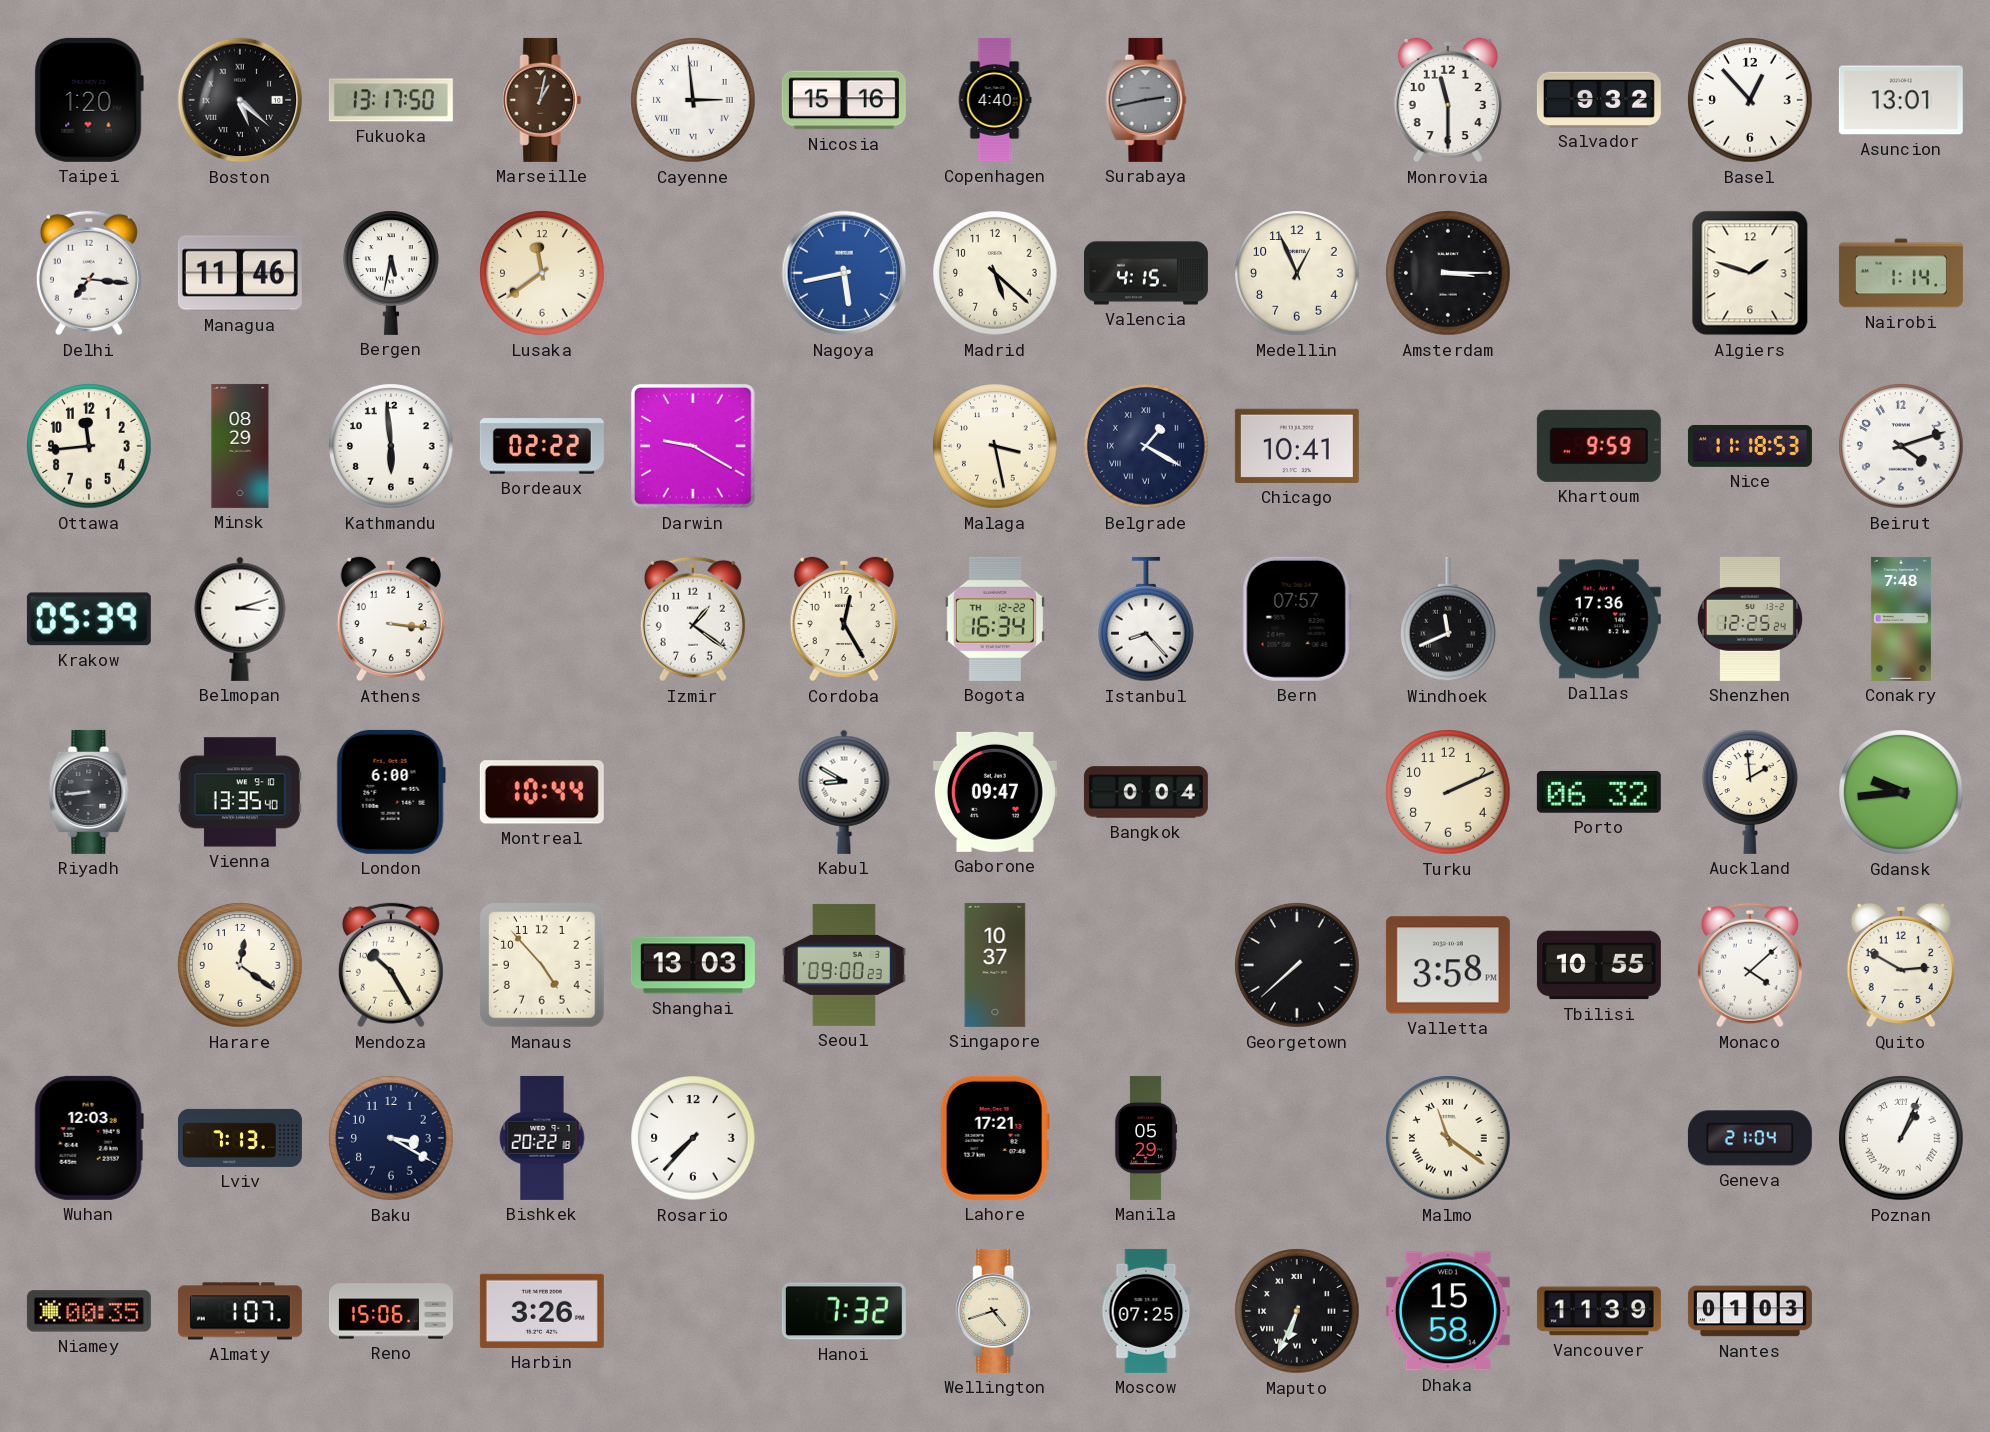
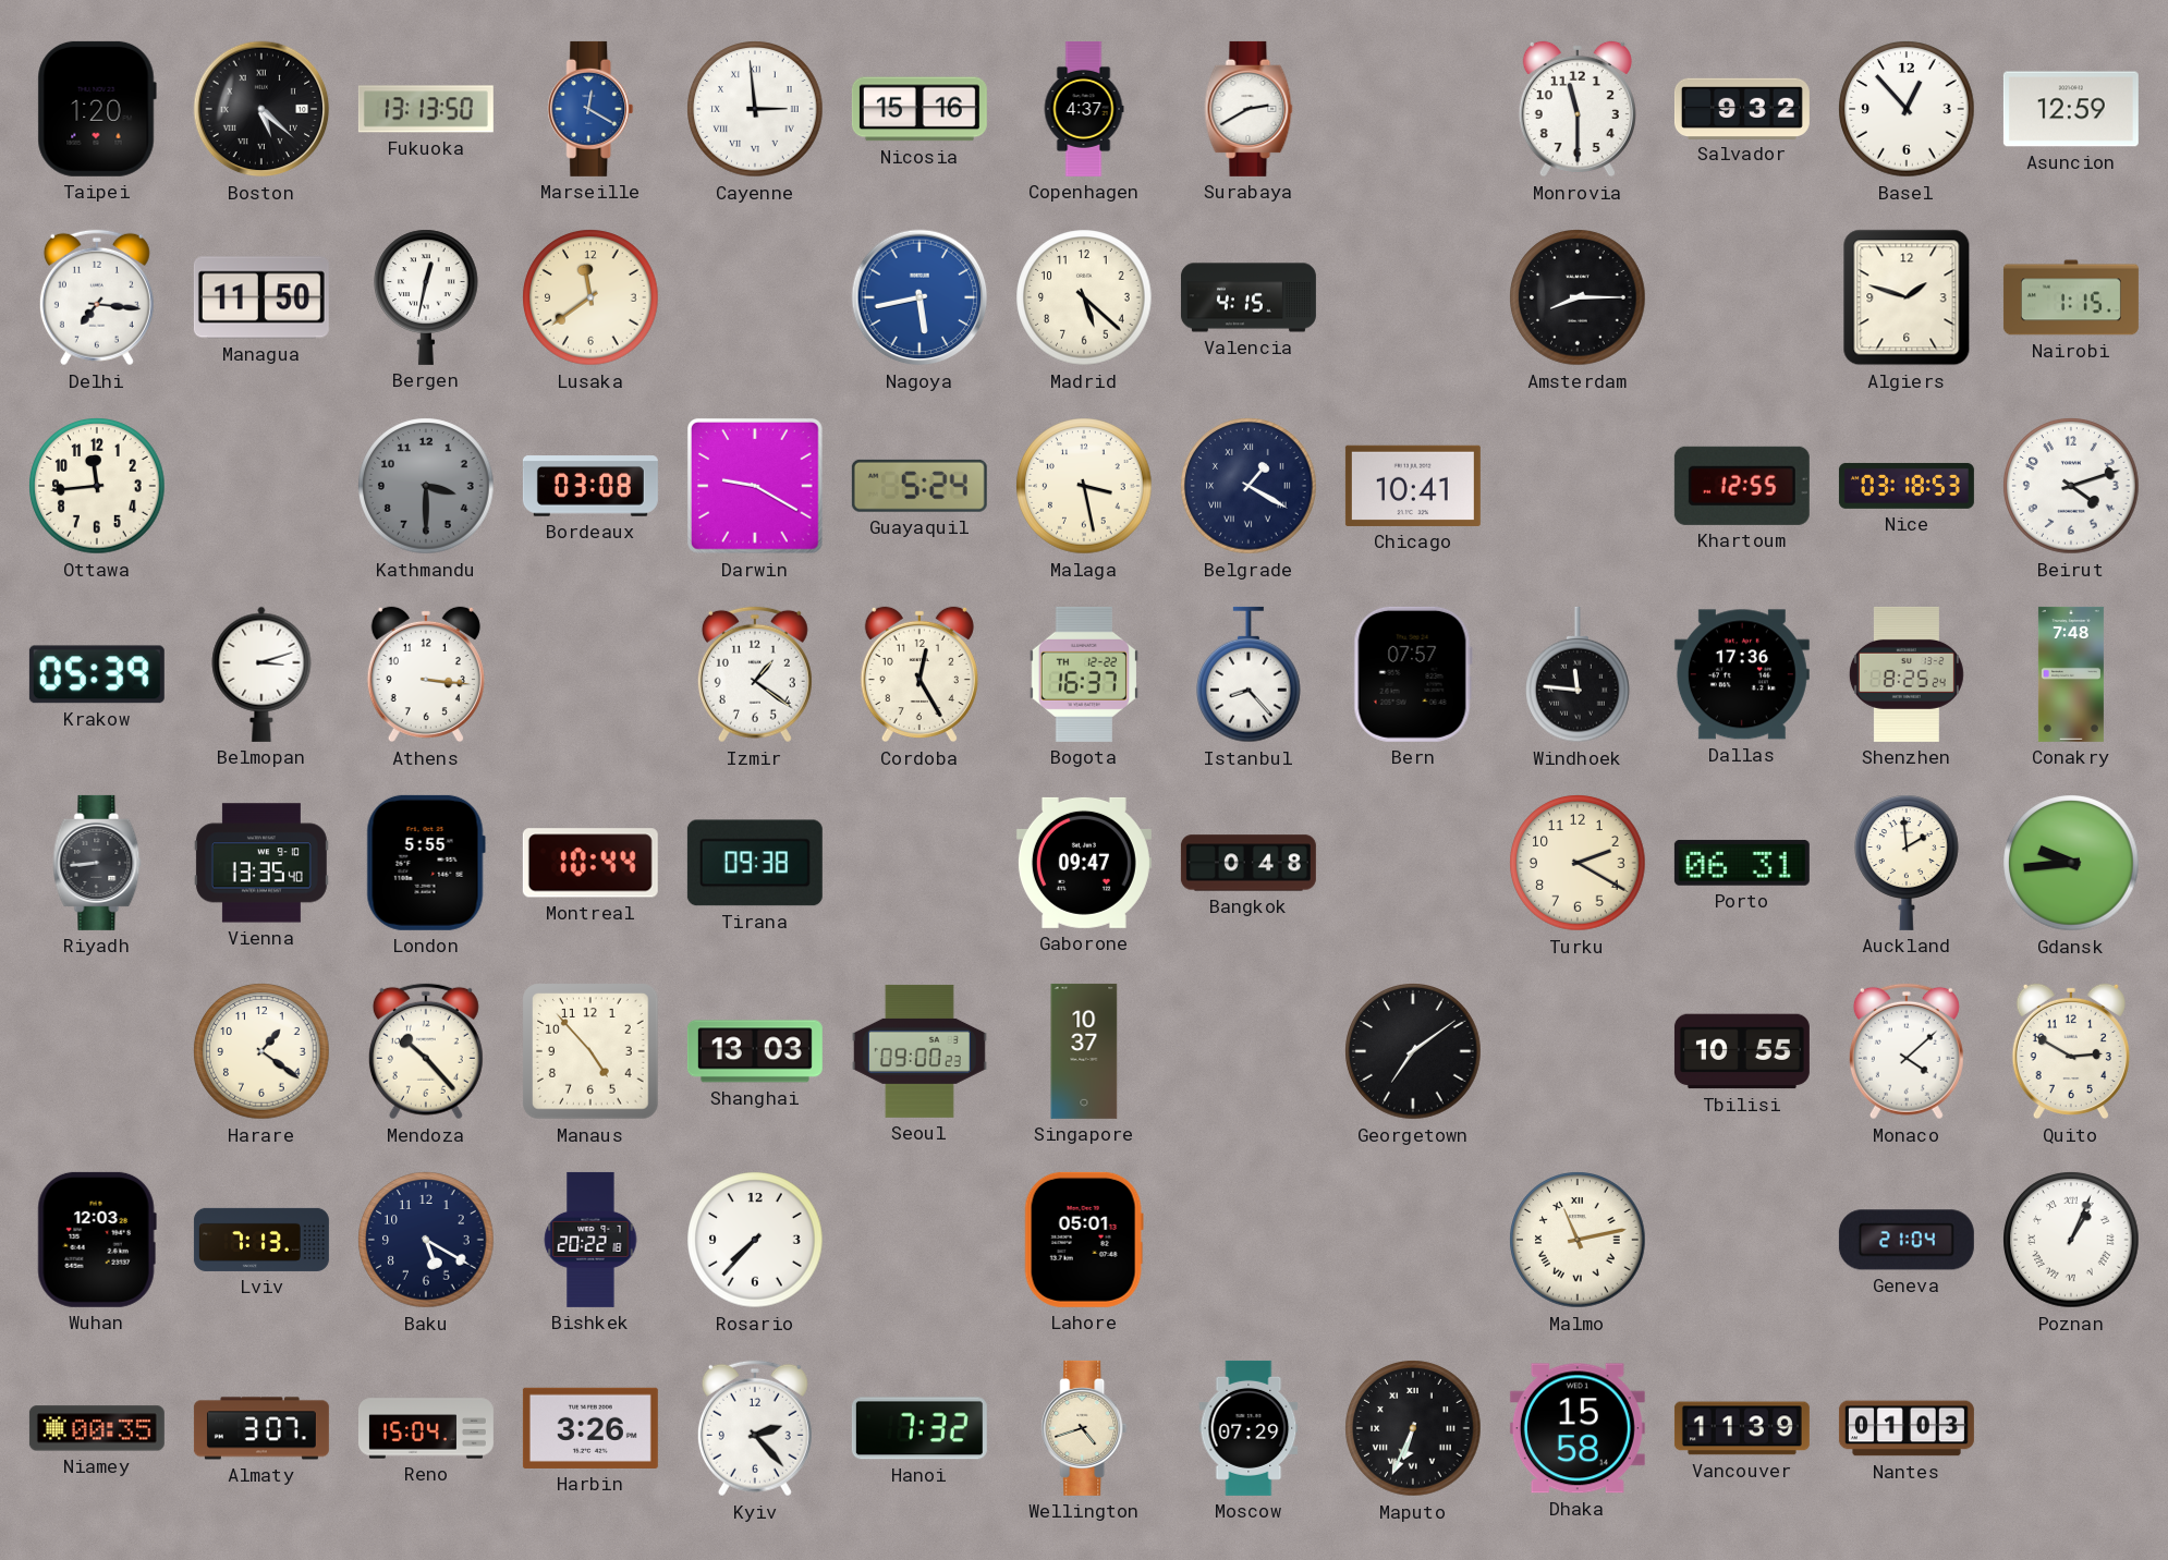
Fukuoka: 13:17 -> 13:13 (426, 109)
Marseille: 1:02 -> 12:20 (590, 109)
Marseille dial: brown -> blue (590, 109)
Copenhagen: 4:40 -> 4:37 (1084, 109)
Surabaya: 2:43 -> 2:40 (1249, 109)
Surabaya dial: grey -> white (1249, 109)
Asuncion: 13:01 -> 12:59 (2071, 109)
Managua: 11:46 -> 11:50 (261, 297)
Bergen: 5:32 -> 12:32 (427, 297)
Medellin: 12:56 -> none (1297, 273)
Amsterdam: 3:15 -> 8:15 (1578, 297)
Nairobi: 1:14 -> 1:15 (2071, 297)
Minsk: 08:29 -> none (240, 446)
Kathmandu: 5:59 -> 3:30 (426, 486)
Kathmandu dial: white -> grey (426, 486)
Bordeaux: 02:22 -> 03:08 (590, 486)
Guayaquil: none -> 5:24 (919, 486)
Khartoum: 9:59 -> 12:55 (1742, 486)
Nice: 11:18 -> 03:18 (1907, 486)
Bogota: 16:34 -> 16:37 (1084, 674)
Windhoek: 11:41 -> 11:46 (1579, 674)
Shenzhen: 12:25 -> 8:25 (1907, 674)
London: 6:00 -> 5:55 (426, 863)
Tirana: none -> 09:38 (755, 863)
Kabul: 8:50 -> none (844, 792)
Bangkok: 0:04 -> 0:48 (1249, 863)
Turku: 2:11 -> 2:20 (1578, 863)
Porto: 06:32 -> 06:31 (1742, 863)
Harare: 12:21 -> 1:21 (261, 1051)
Mendoza: 10:25 -> 10:23 (426, 1051)
Georgetown: 7:38 -> 7:09 (1413, 1051)
Valletta: 3:58 -> none (1448, 965)
Baku: 3:20 -> 5:20 (426, 1240)
Lahore: 17:21 -> 05:01 (1084, 1240)
Manila: 05:29 -> none (1146, 1138)
Malmo: 11:21 -> 11:13 (1578, 1240)
Almaty: 1:07 -> 3:07 (261, 1428)
Reno: 15:06 -> 15:04 (426, 1428)
Kyiv: none -> 2:23 (755, 1428)
Moscow: 07:25 -> 07:29 (1249, 1428)
